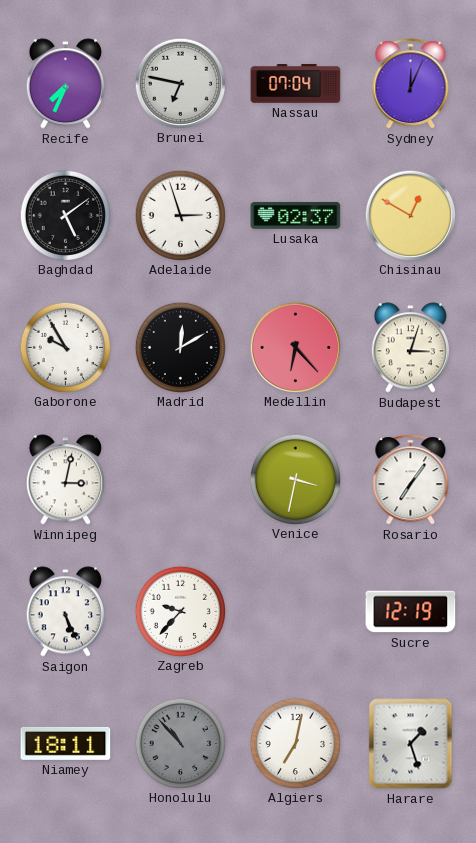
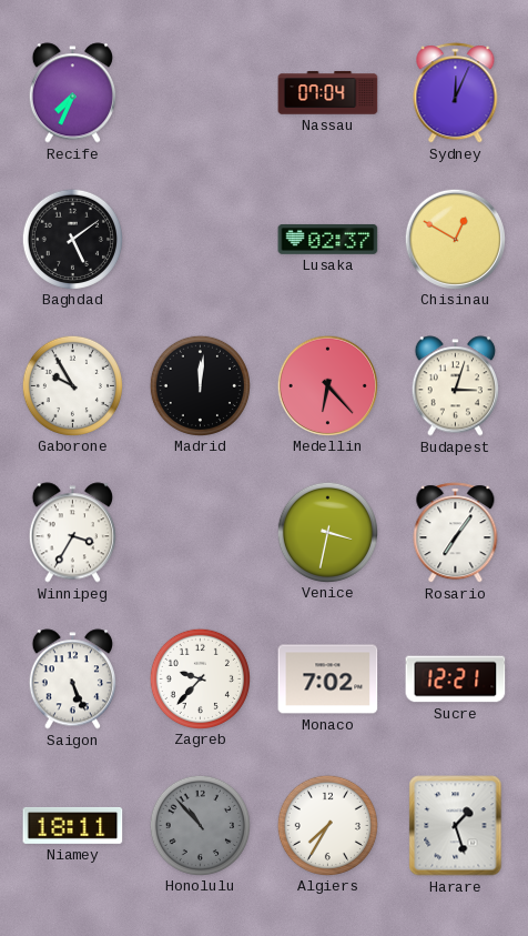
Brunei: 6:47 -> none (180, 83)
Adelaide: 2:57 -> none (180, 215)
Madrid: 12:10 -> 12:01 (200, 385)
Winnipeg: 3:02 -> 3:35 (72, 533)
Monaco: none -> 7:02 (328, 680)
Sucre: 12:19 -> 12:21 (456, 680)
Algiers: 7:02 -> 7:35 (327, 825)
